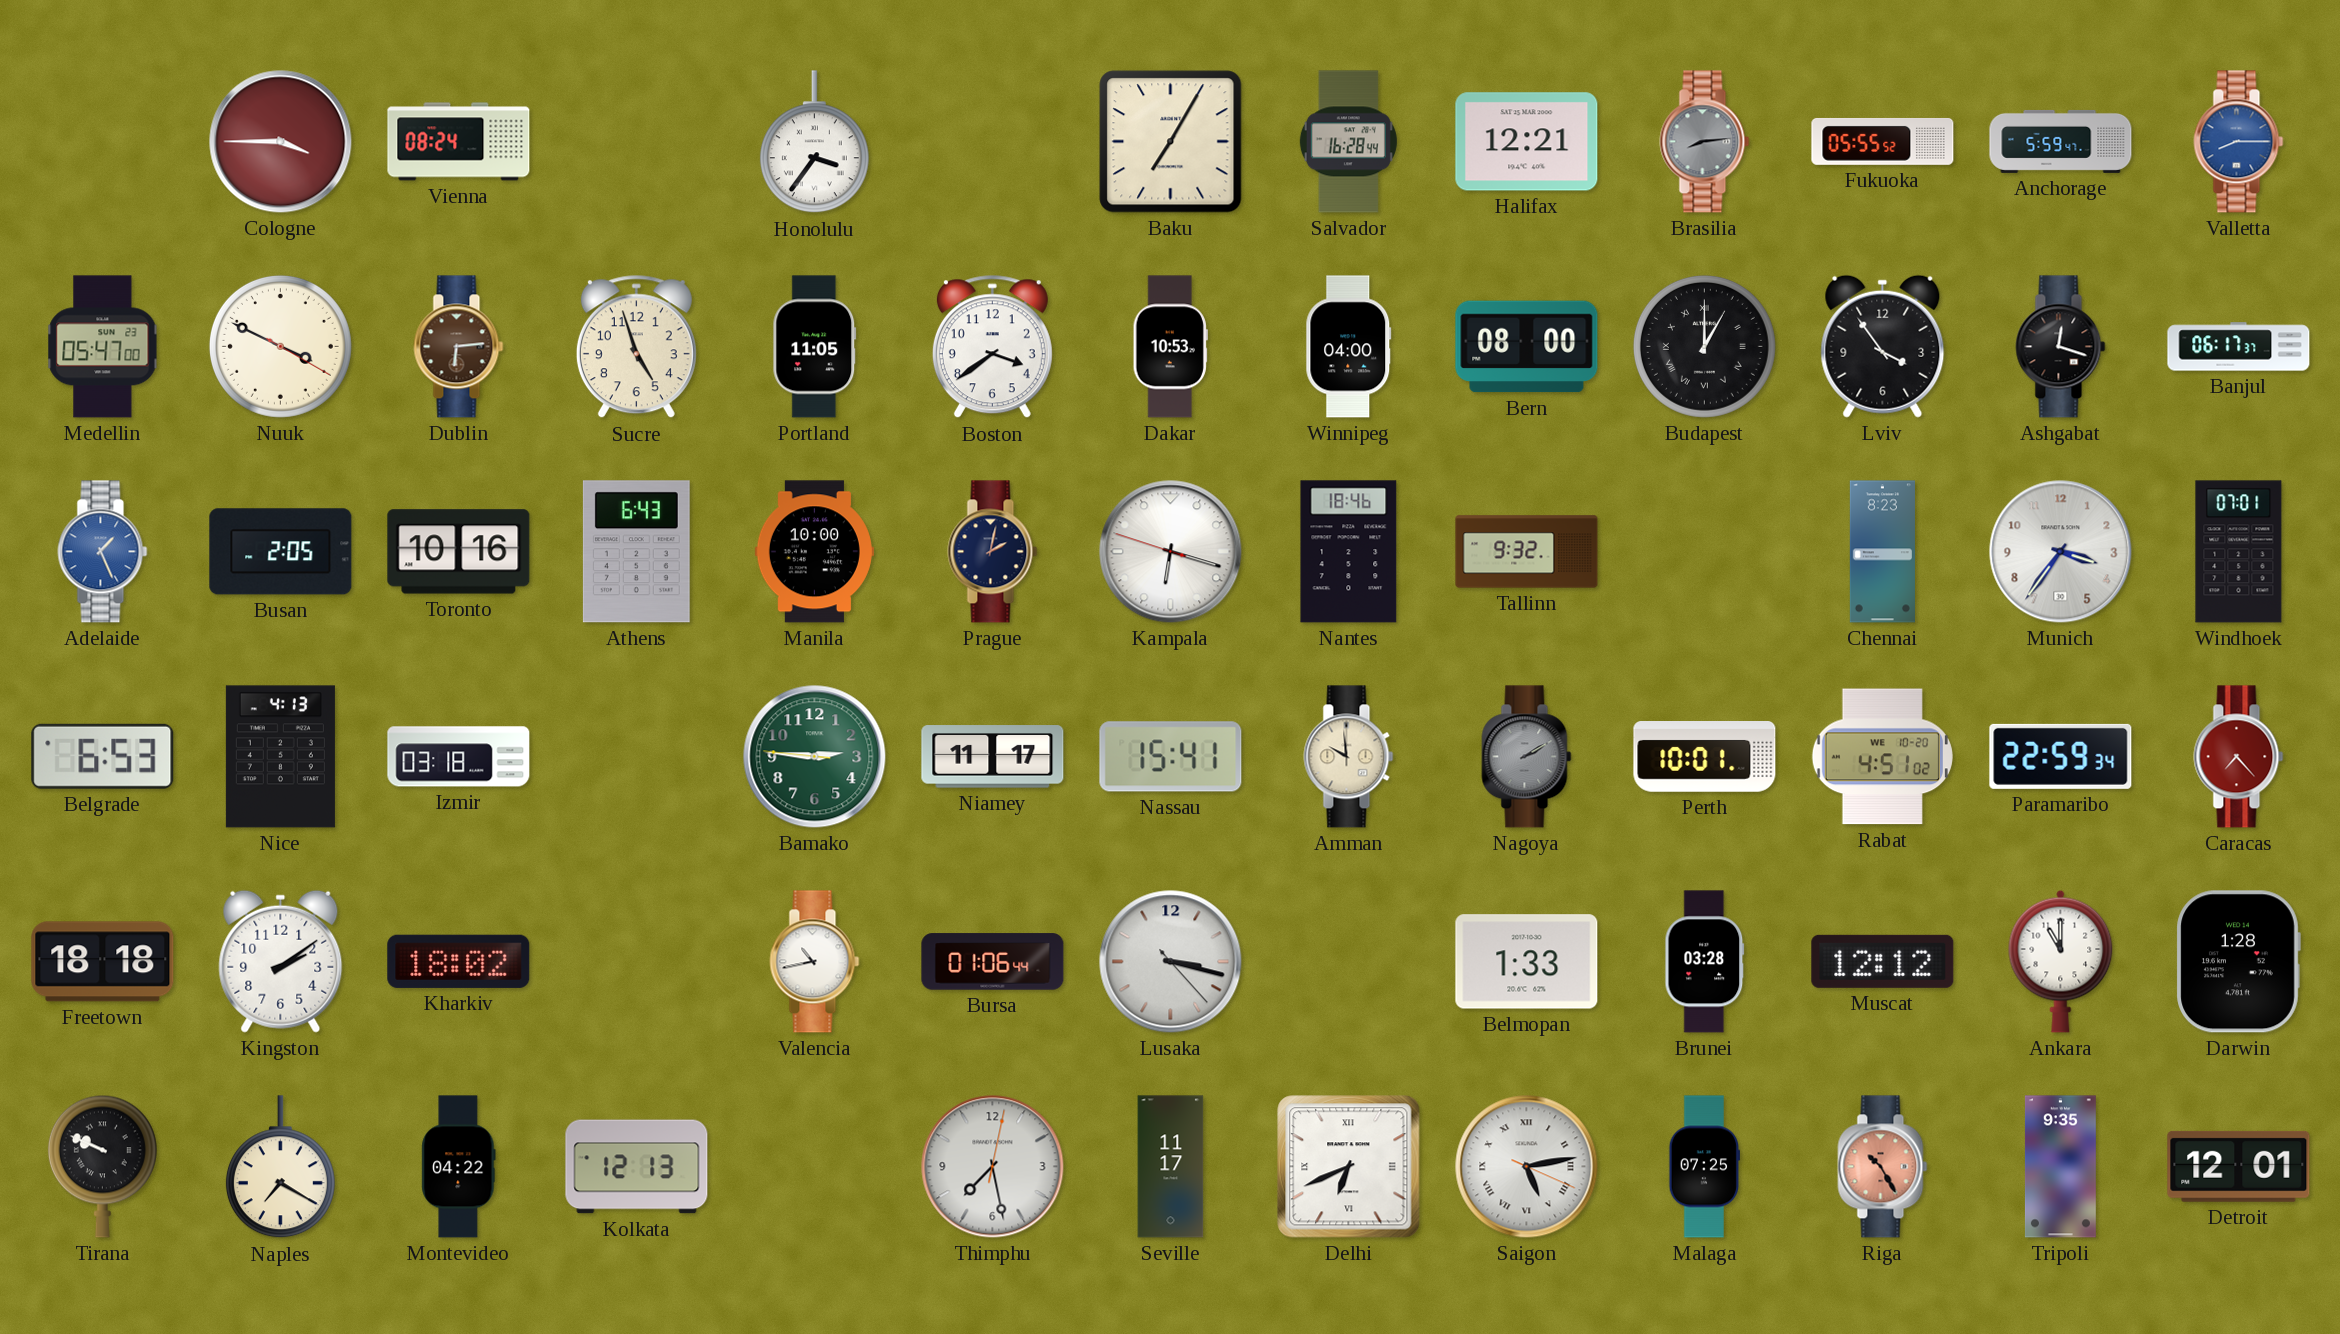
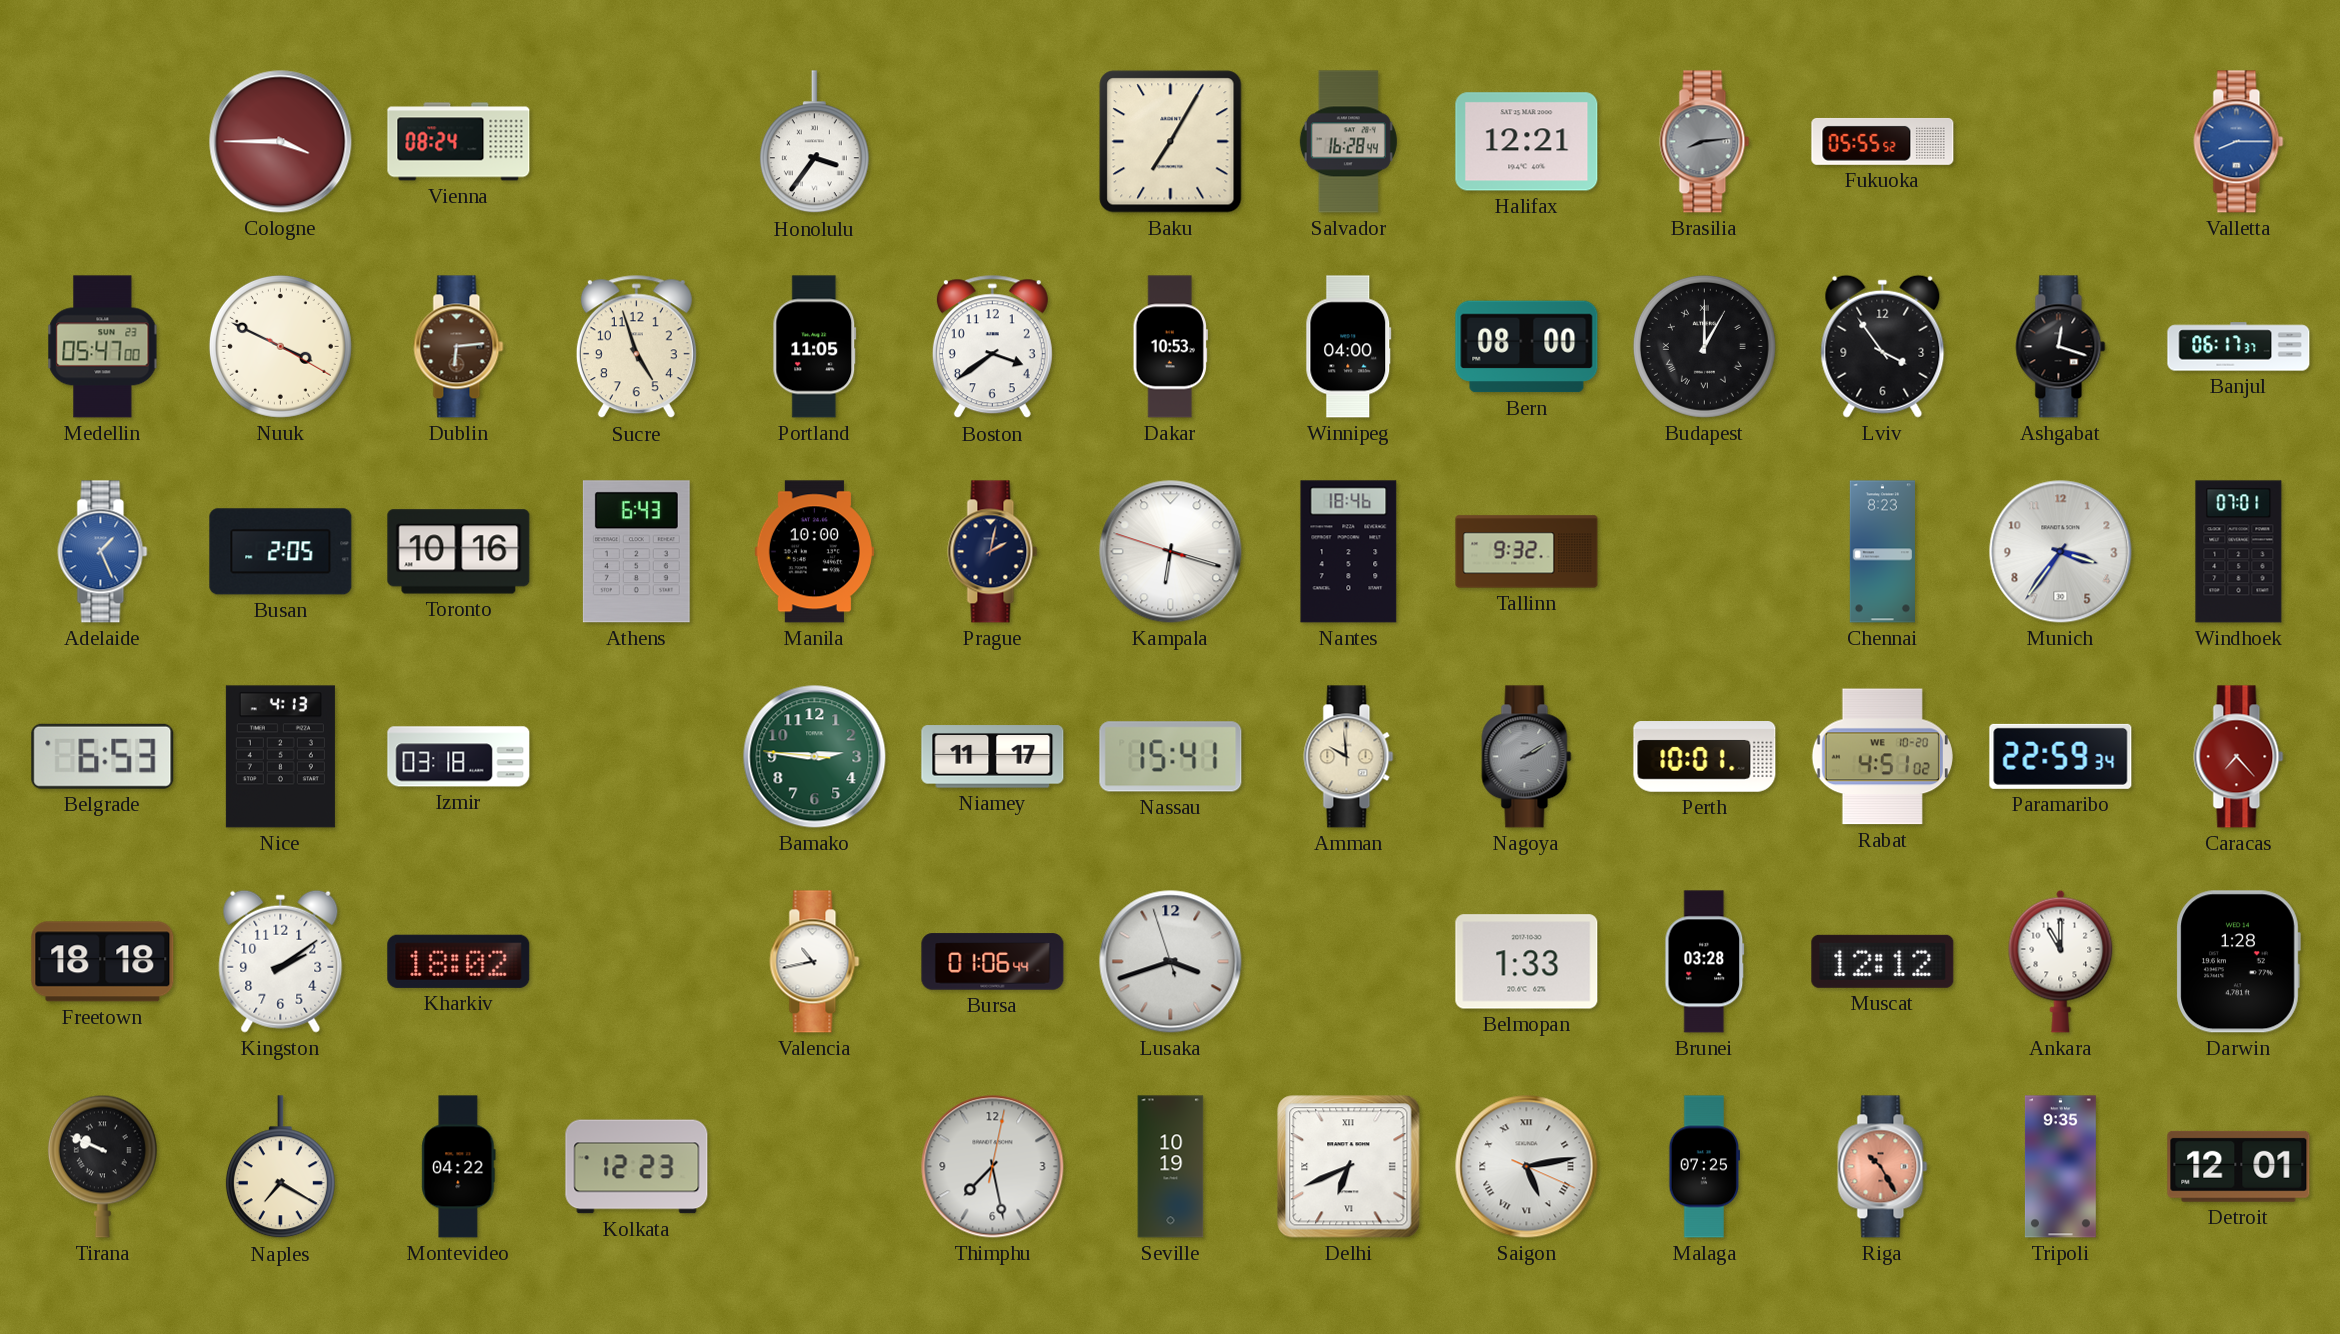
Anchorage: 5:59 -> none (2061, 141)
Lusaka: 3:17 -> 3:41 (1171, 962)
Kolkata: 12:13 -> 12:23 (637, 1167)
Seville: 11:17 -> 10:19 (1171, 1167)
